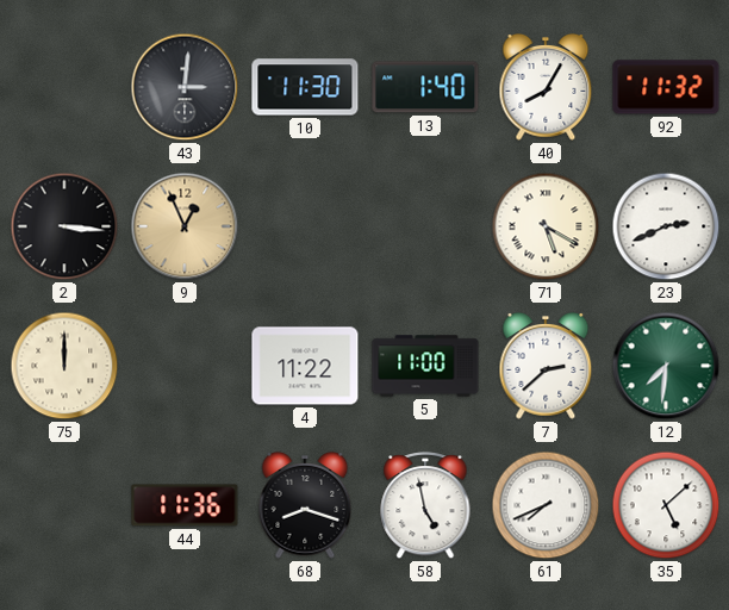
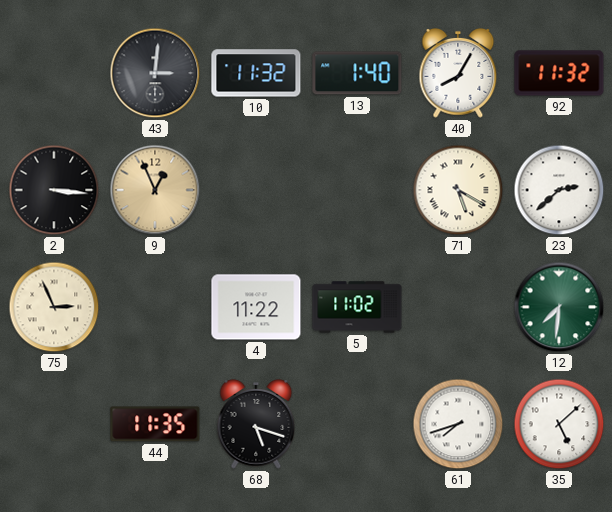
10: 11:30 -> 11:32 (256, 73)
23: 2:41 -> 2:38 (559, 190)
75: 12:00 -> 2:56 (54, 307)
5: 11:00 -> 11:02 (357, 307)
7: 2:38 -> none (546, 367)
44: 11:36 -> 11:35 (155, 424)
68: 8:18 -> 5:18 (256, 425)
58: 4:58 -> none (425, 506)
61: 7:41 -> 7:42 (458, 424)
